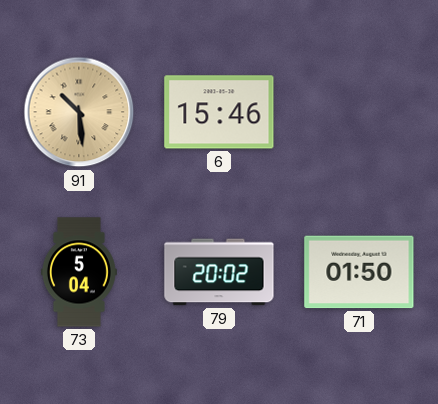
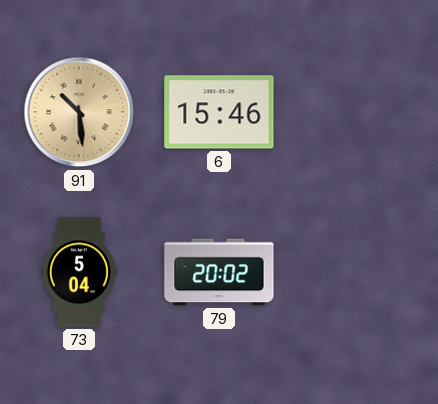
71: 01:50 -> none (359, 272)
